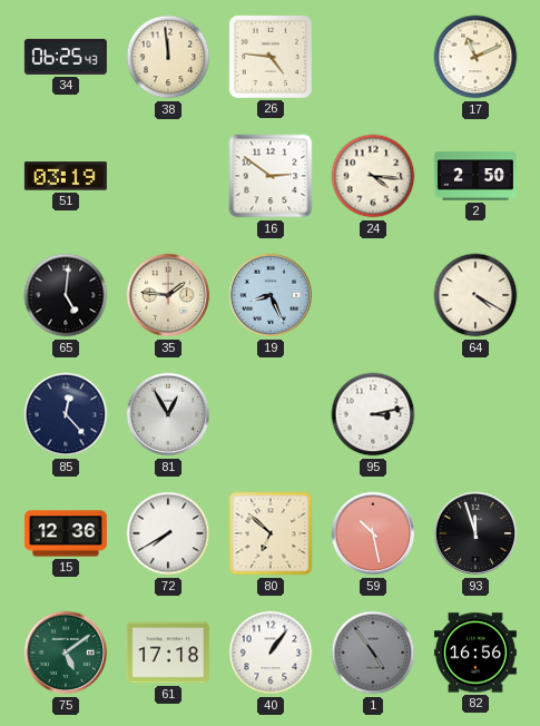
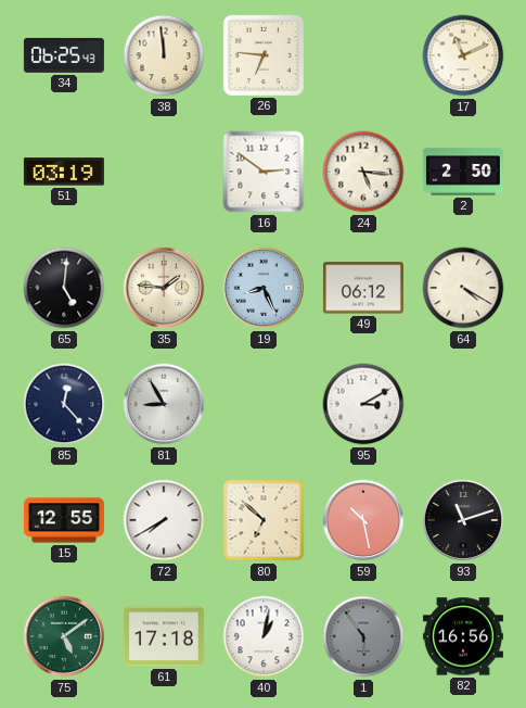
26: 4:46 -> 6:46 (264, 55)
24: 4:16 -> 5:16 (363, 172)
49: none -> 06:12 (363, 288)
81: 12:55 -> 8:55 (164, 404)
95: 3:13 -> 3:10 (363, 404)
15: 12:36 -> 12:55 (64, 520)
93: 11:57 -> 11:12 (463, 520)
40: 1:06 -> 1:02 (264, 636)
1: 4:54 -> 5:54 (363, 636)
